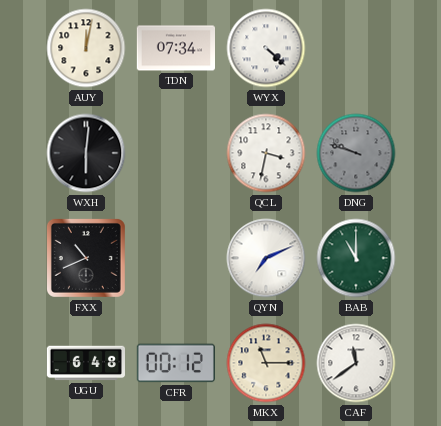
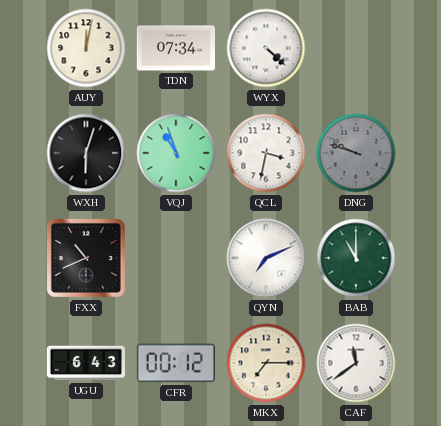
WXH: 6:01 -> 6:03 (86, 153)
VQJ: none -> 10:57 (176, 153)
UGU: 6:48 -> 6:43 (85, 363)
MKX: 11:15 -> 7:15 (266, 363)
